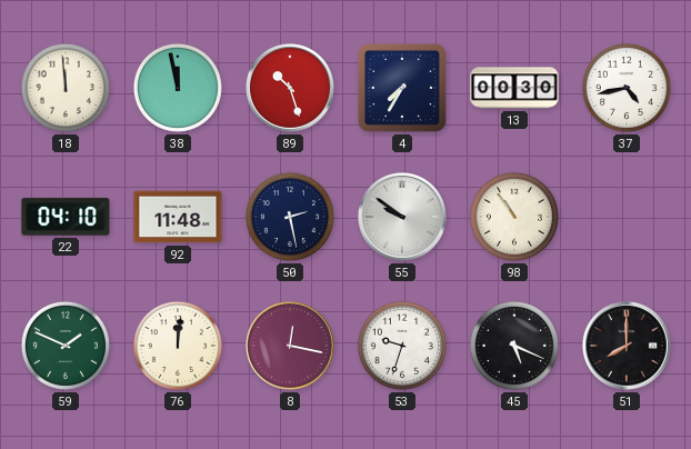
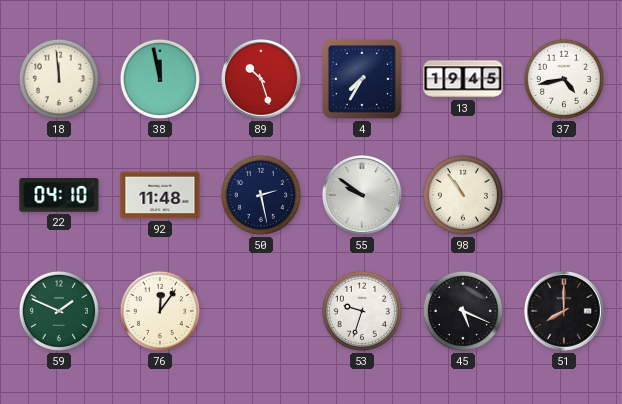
13: 00:30 -> 19:45 (463, 79)
76: 12:01 -> 12:06 (160, 311)
8: 12:17 -> none (291, 347)
